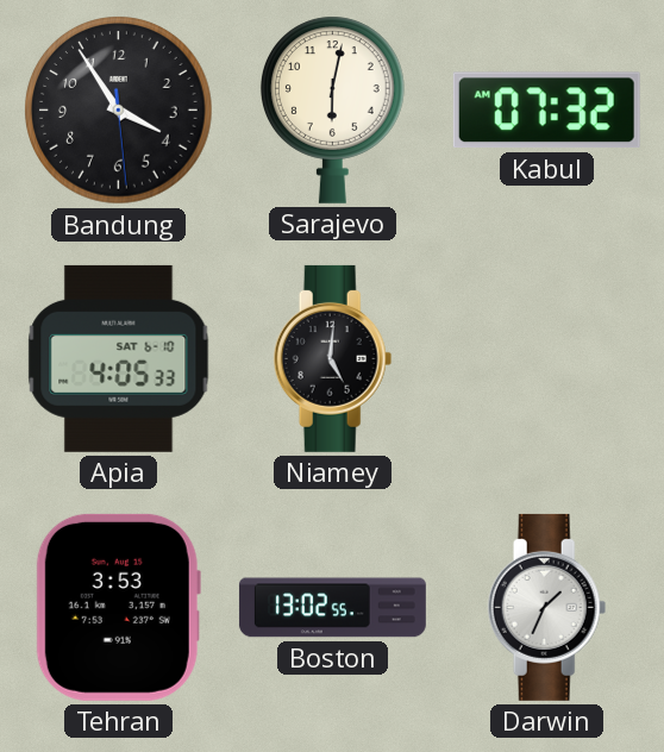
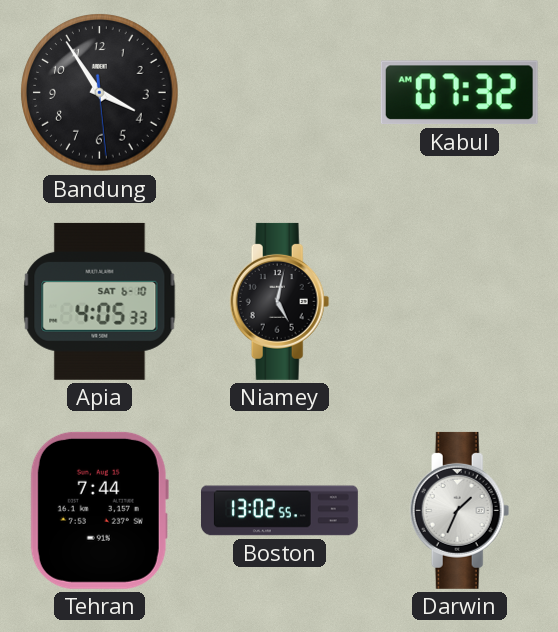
Sarajevo: 6:02 -> none (332, 109)
Niamey: 5:01 -> 5:02 (280, 301)
Tehran: 3:53 -> 7:44 (99, 510)
